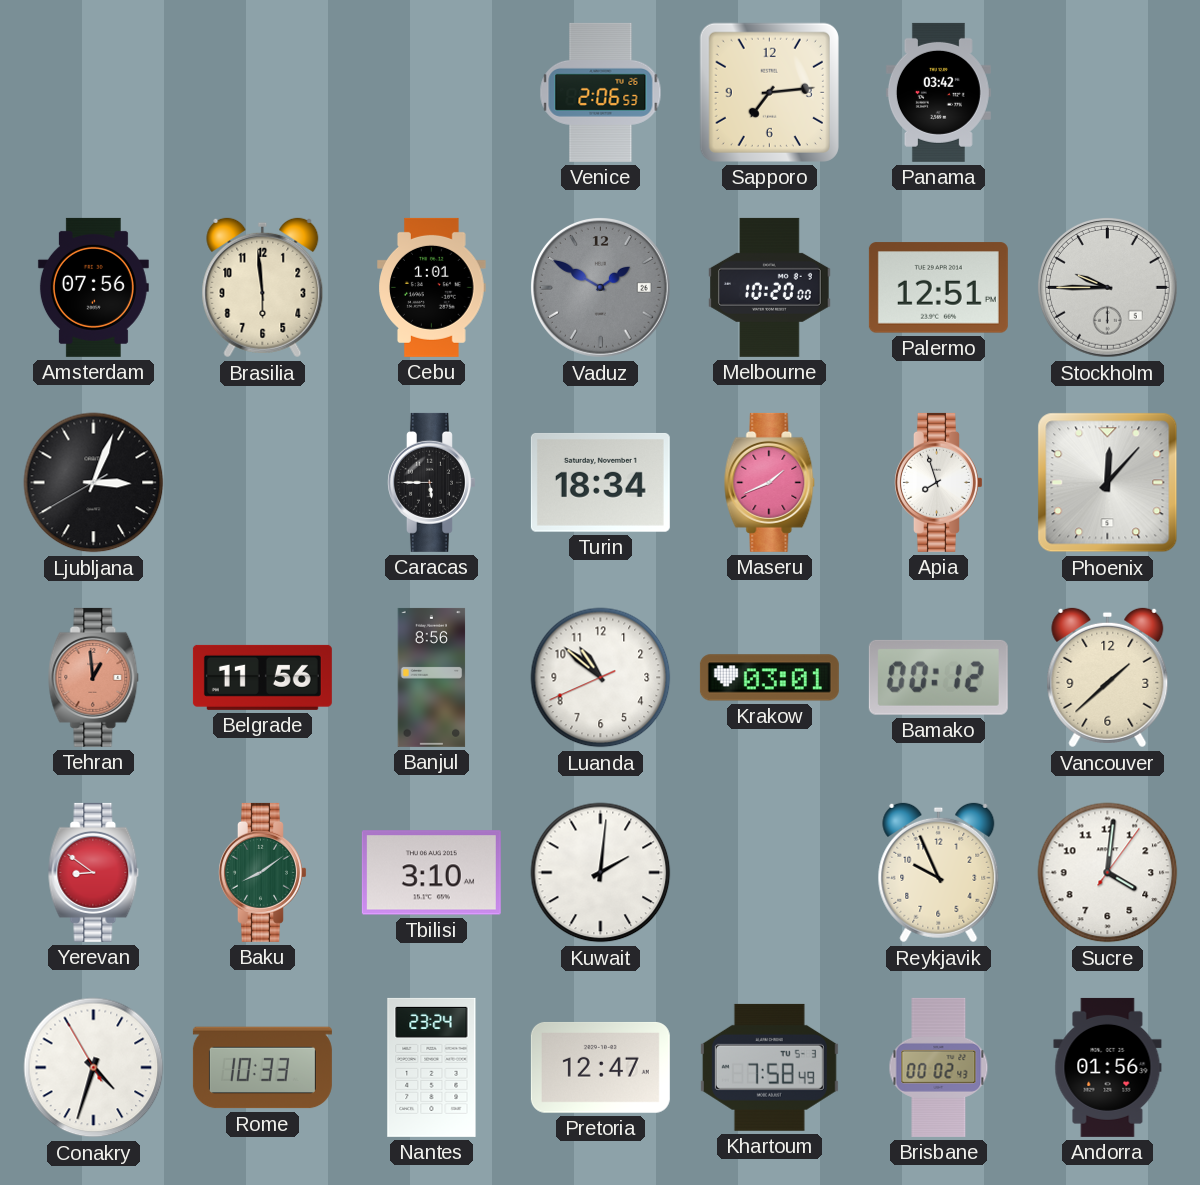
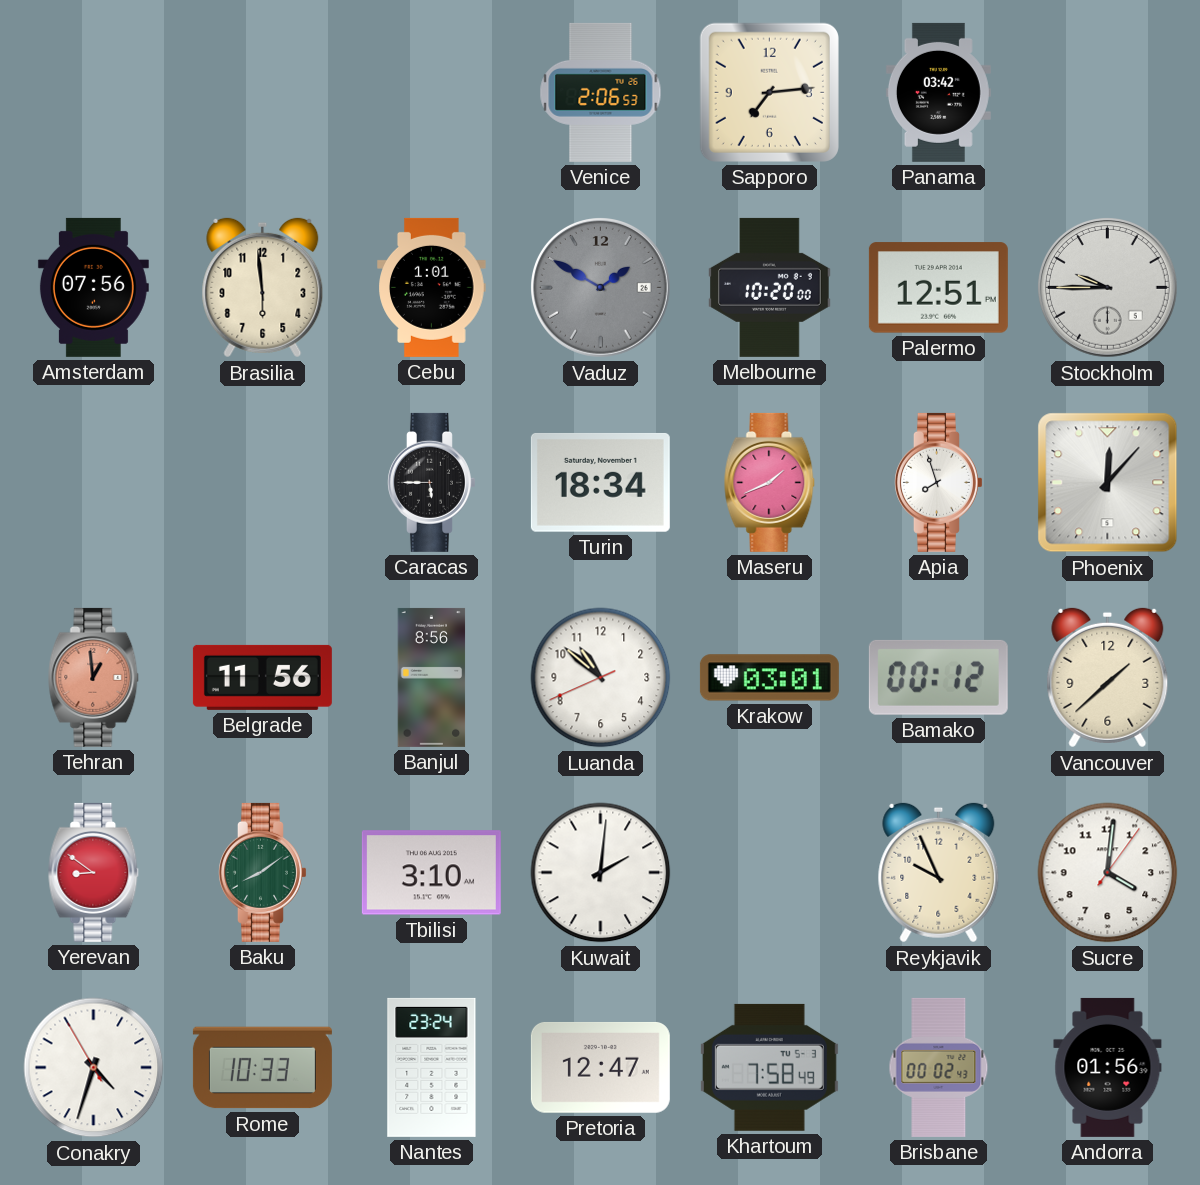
Ljubljana: 3:03 -> none (94, 483)
